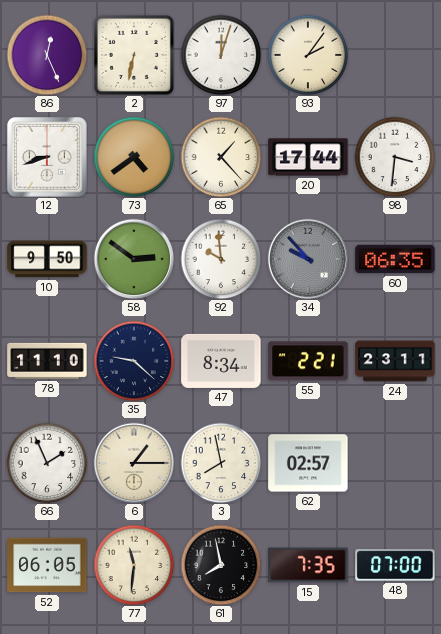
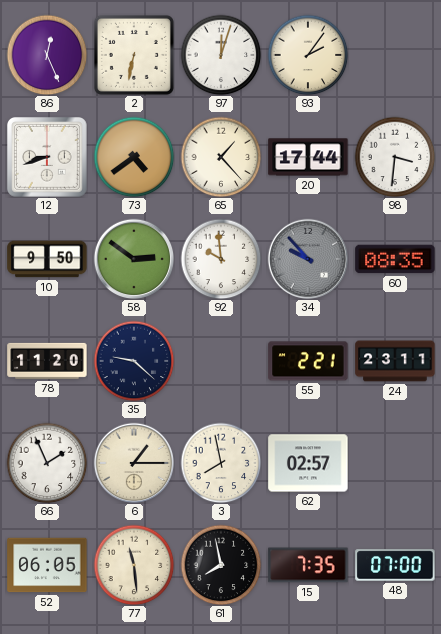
60: 06:35 -> 08:35 (395, 259)
78: 11:10 -> 11:20 (47, 361)
47: 8:34 -> none (221, 361)
77: 11:31 -> 11:29 (134, 565)
